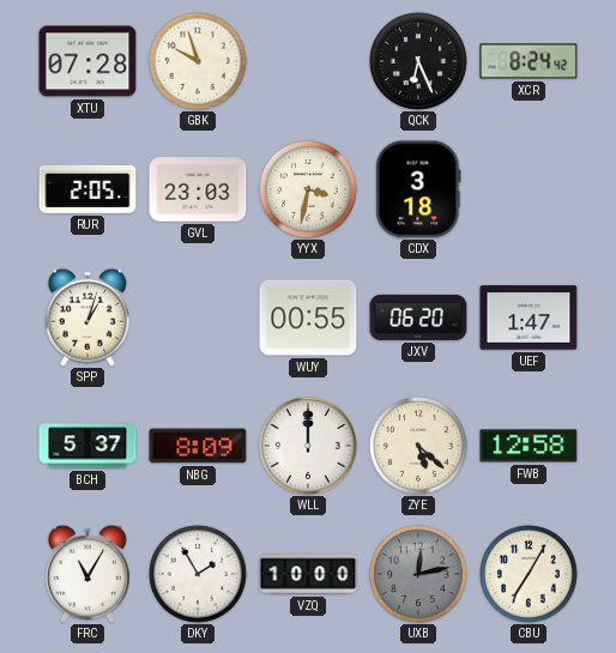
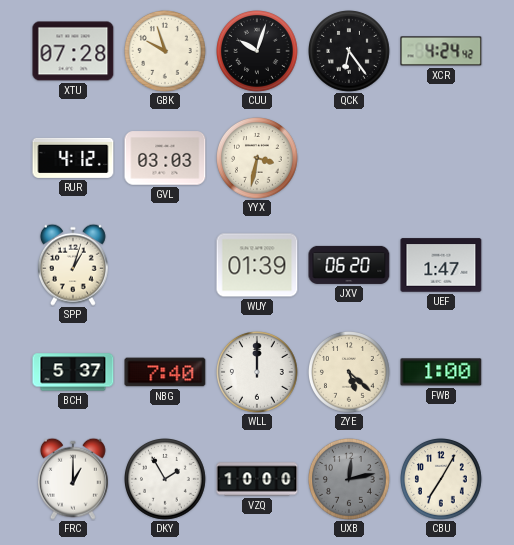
CUU: none -> 10:03 (258, 52)
QCK: 6:26 -> 6:24 (350, 52)
XCR: 8:24 -> 4:24 (441, 51)
RUR: 2:05 -> 4:12 (73, 158)
GVL: 23:03 -> 03:03 (165, 158)
CDX: 3:18 -> none (418, 189)
WUY: 00:55 -> 01:39 (257, 265)
NBG: 8:09 -> 7:40 (165, 372)
FWB: 12:58 -> 1:00 (441, 372)
FRC: 11:05 -> 1:00 (73, 479)
